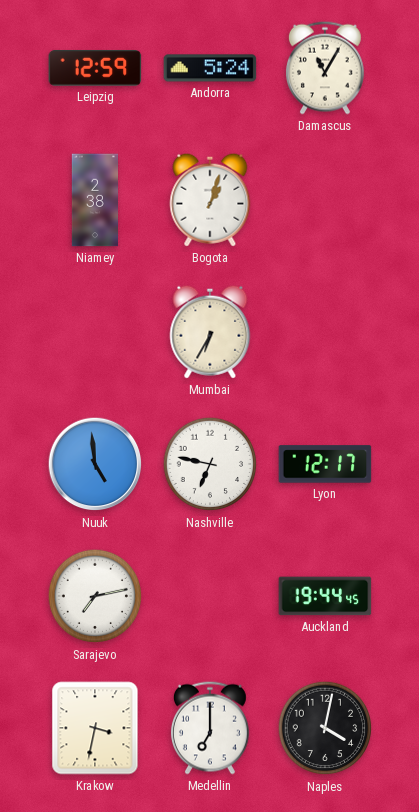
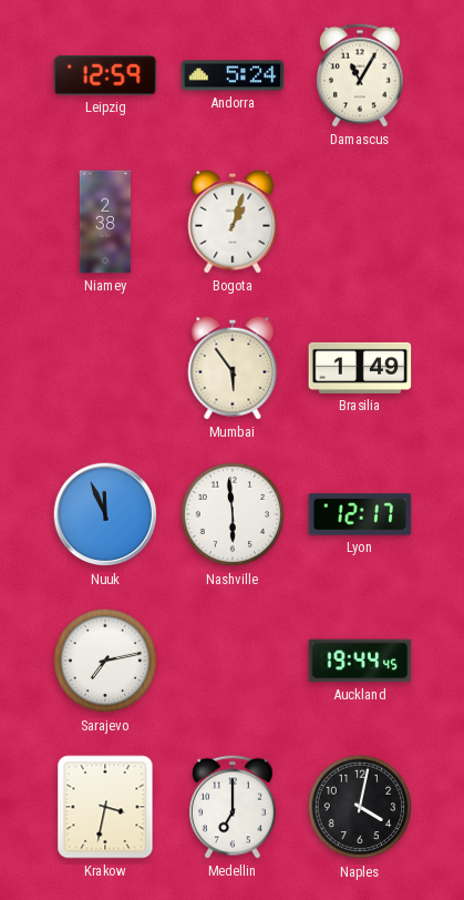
Mumbai: 6:35 -> 5:54 (233, 368)
Brasilia: none -> 1:49 (360, 368)
Nuuk: 4:59 -> 11:56 (105, 514)
Nashville: 6:47 -> 5:59 (233, 514)
